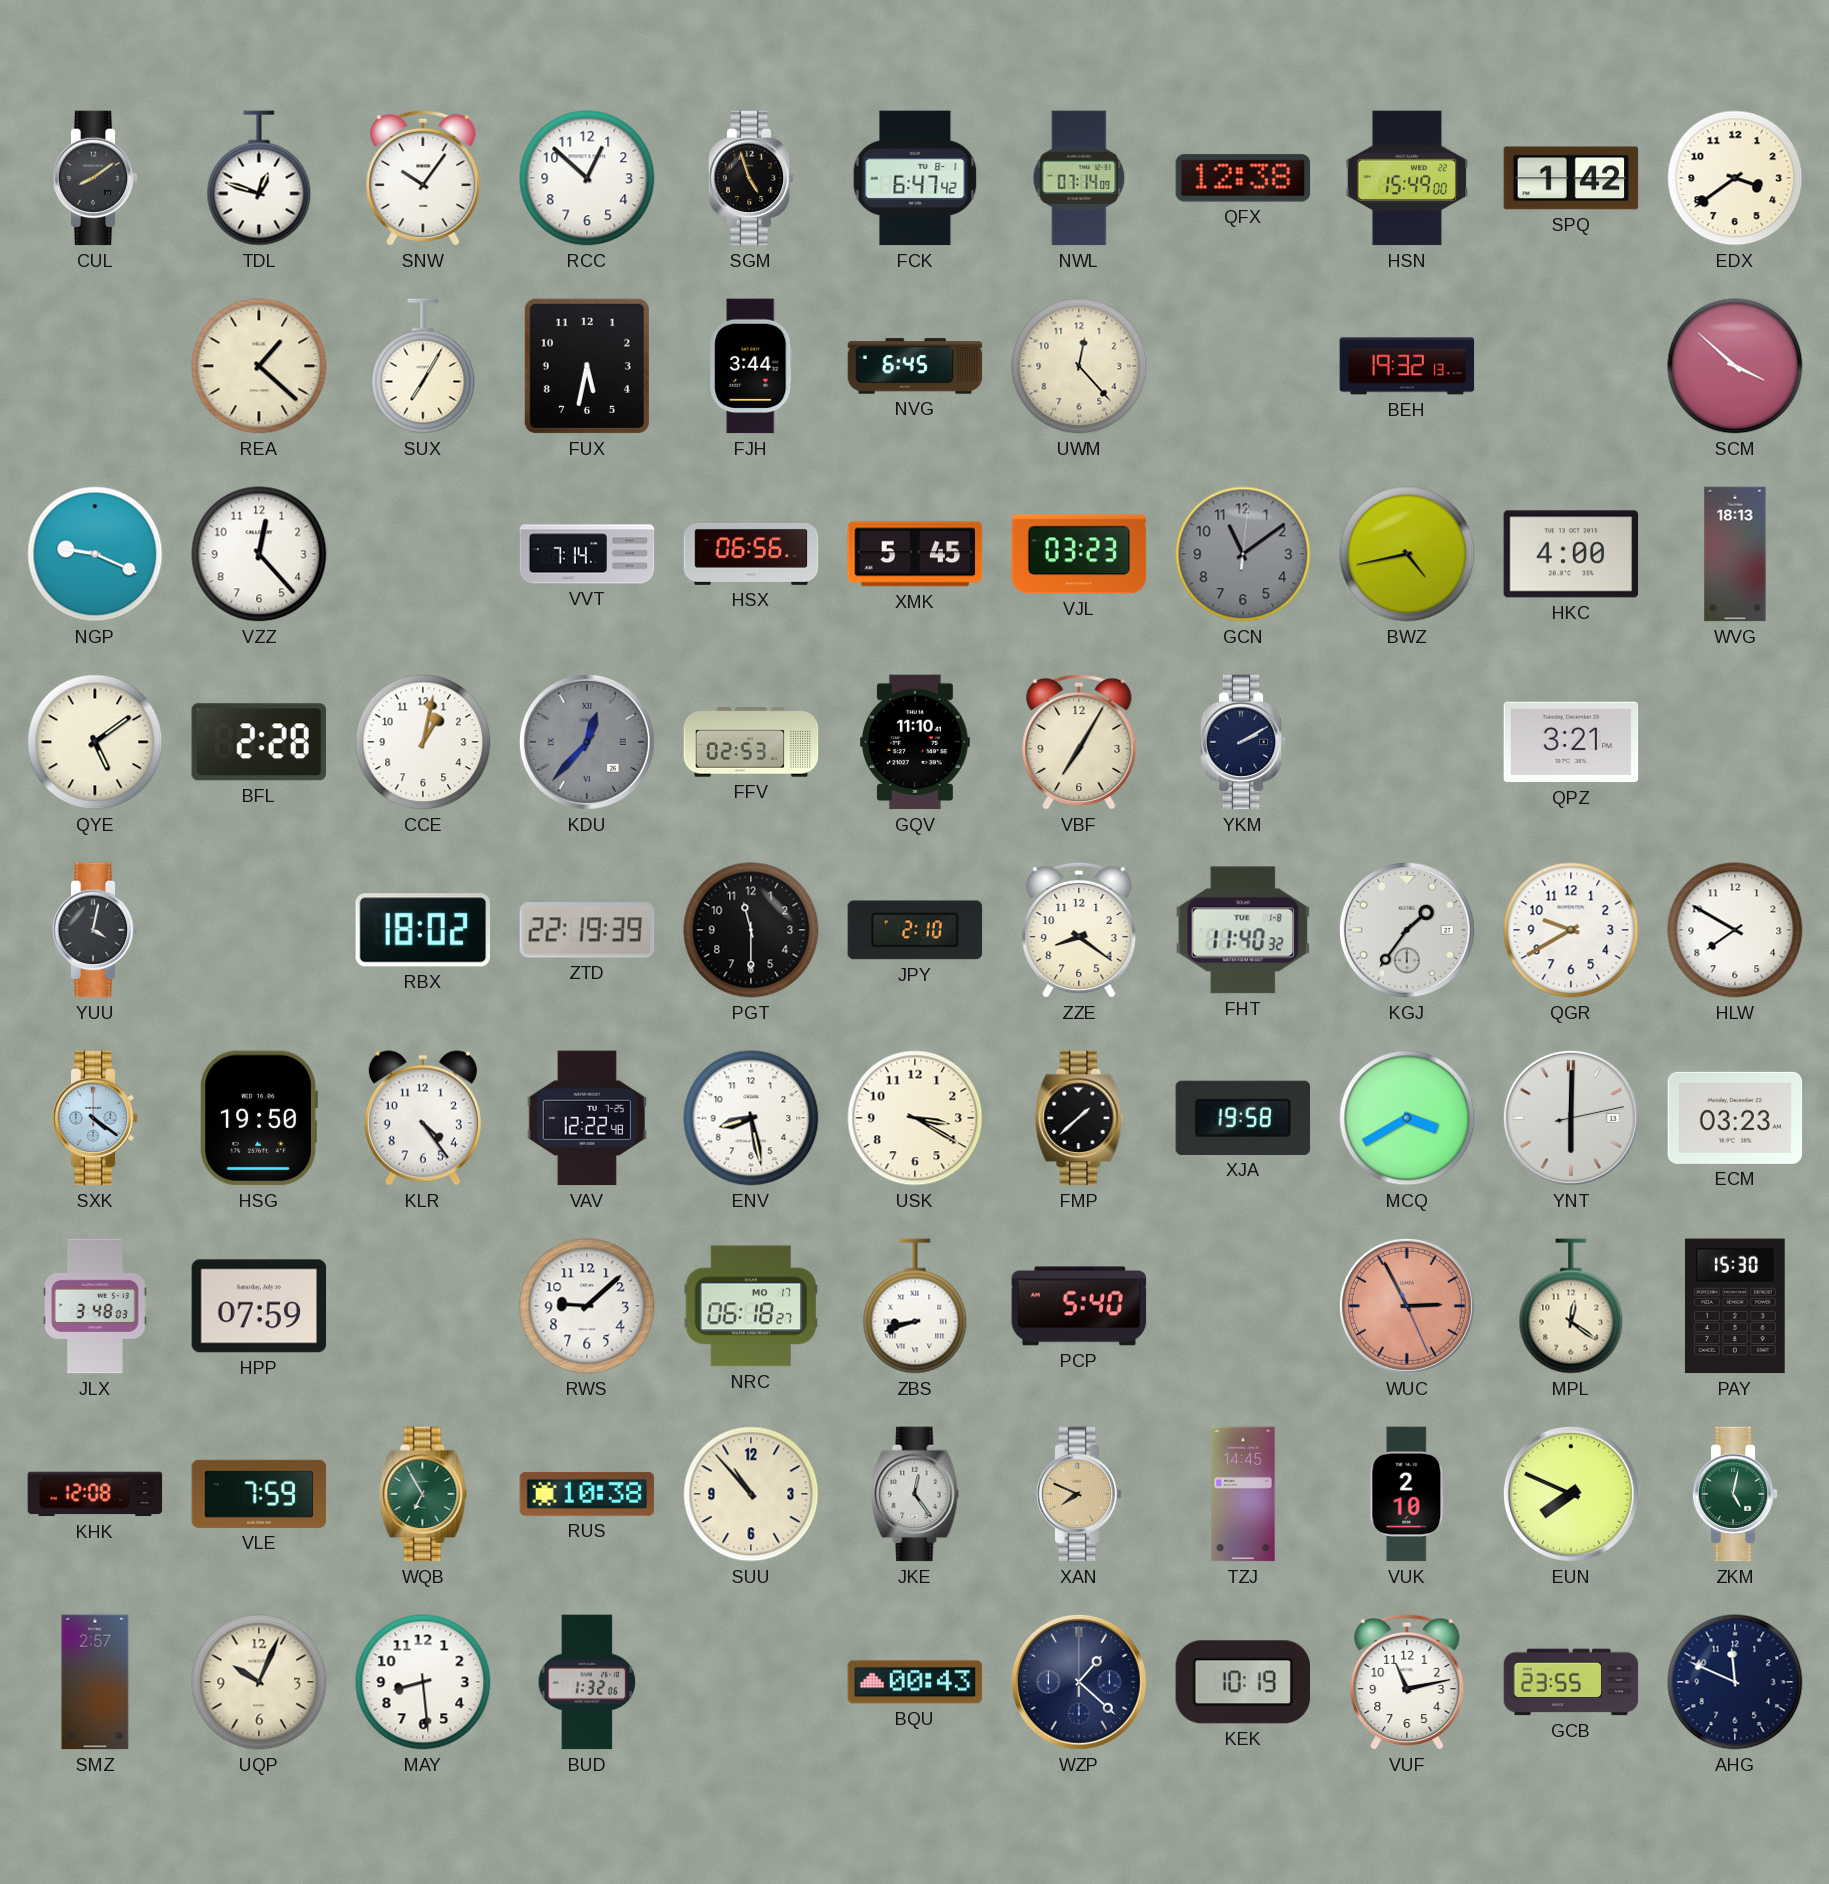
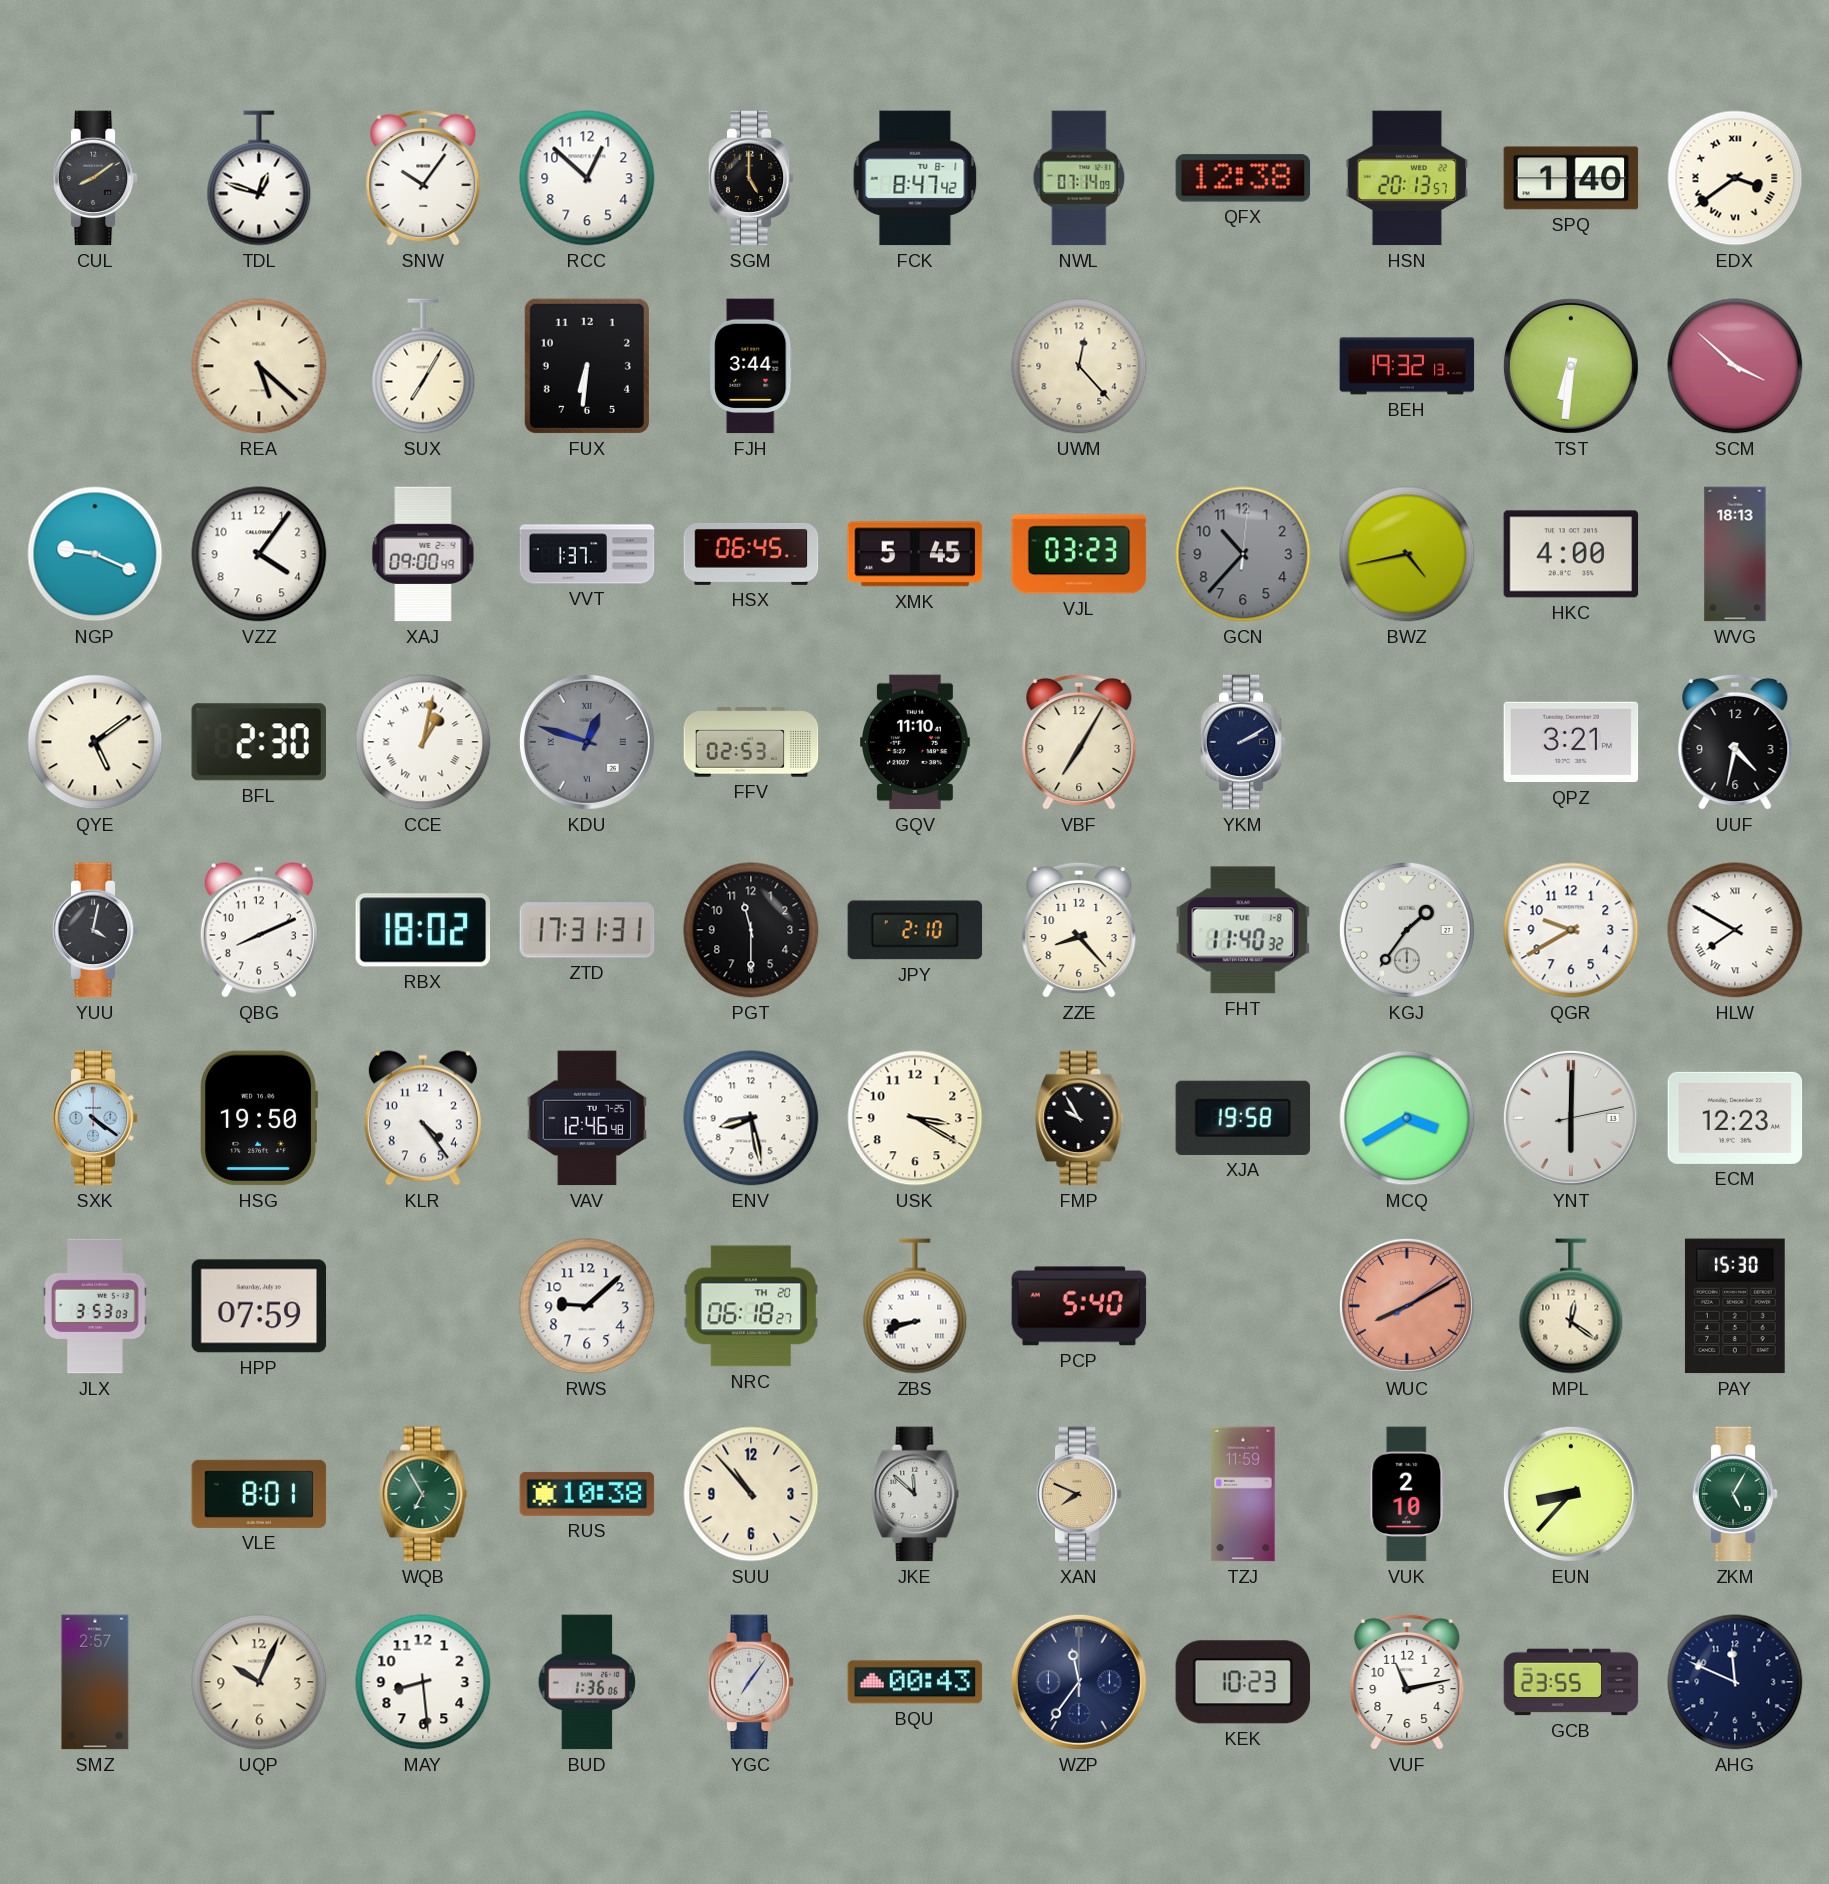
SGM: 4:57 -> 5:00 (751, 178)
FCK: 6:47 -> 8:47 (915, 178)
HSN: 15:49 -> 20:13 (1407, 178)
SPQ: 1:42 -> 1:40 (1571, 178)
EDX numerals: Arabic -> Roman (1735, 178)
REA: 1:22 -> 5:22 (259, 366)
FUX: 5:32 -> 6:31 (587, 366)
NVG: 6:45 -> none (915, 366)
TST: none -> 6:31 (1571, 366)
VZZ: 12:23 -> 4:06 (259, 554)
XAJ: none -> 09:00 (423, 554)
VVT: 7:14 -> 1:37 (587, 554)
HSX: 06:56 -> 06:45 (751, 554)
GCN: 11:09 -> 10:37 (1243, 554)
BFL: 2:28 -> 2:30 (259, 742)
CCE numerals: Arabic -> Roman (423, 742)
KDU: 12:37 -> 12:48 (587, 742)
UUF: none -> 4:32 (1735, 742)
QBG: none -> 8:11 (259, 930)
ZTD: 22:19 -> 17:31 (587, 930)
ZZE: 8:21 -> 8:23 (1079, 930)
HLW numerals: Arabic -> Roman (1735, 930)
VAV: 12:22 -> 12:46 (586, 1118)
FMP: 1:38 -> 9:55 (1079, 1118)
ECM: 03:23 -> 12:23 (1735, 1118)
JLX: 3:48 -> 3:53 (95, 1306)
NRC date: MO 17 -> TH 20 (751, 1306)
WUC: 2:55 -> 8:10 (1407, 1306)
KHK: 12:08 -> none (95, 1494)
VLE: 7:59 -> 8:01 (259, 1494)
JKE: 12:24 -> 11:52 (915, 1494)
TZJ: 14:45 -> 11:59 (1243, 1494)
EUN: 7:49 -> 8:37 (1571, 1494)
ZKM: 5:02 -> 5:05 (1735, 1494)
BUD: 1:32 -> 1:36 (587, 1682)
YGC: none -> 7:06 (751, 1682)
WZP: 1:22 -> 11:36 (1079, 1682)
KEK: 10:19 -> 10:23 (1243, 1682)
